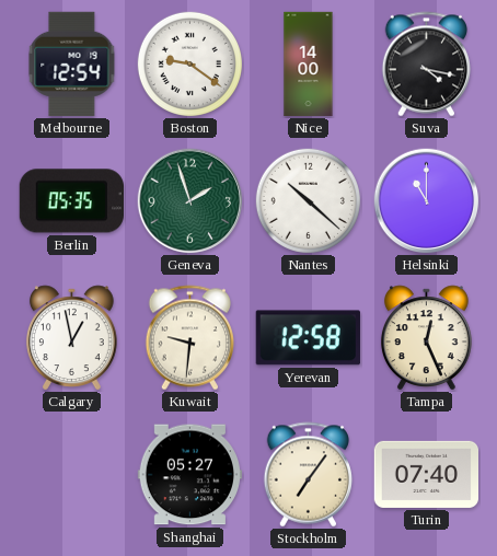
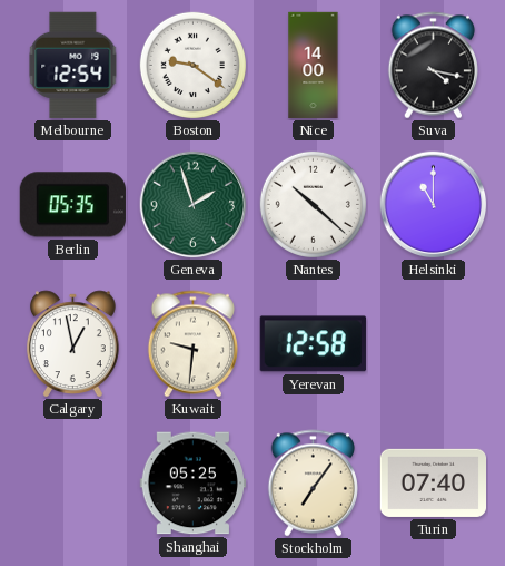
Tampa: 12:26 -> none (426, 338)
Shanghai: 05:27 -> 05:25 (192, 484)
